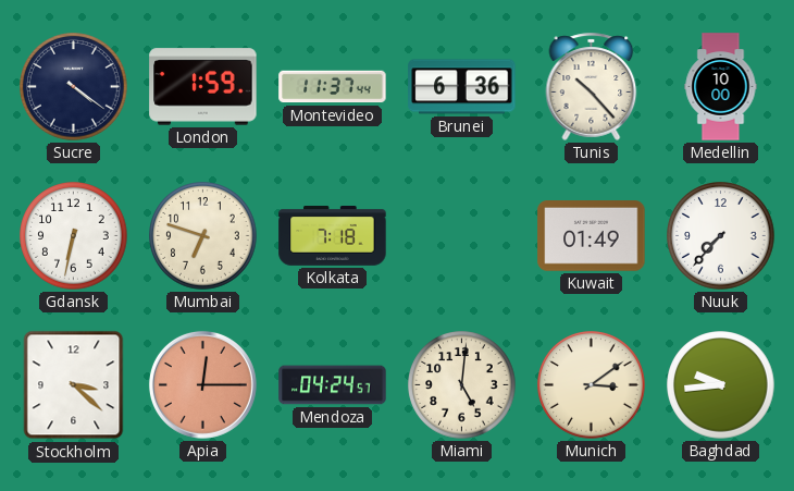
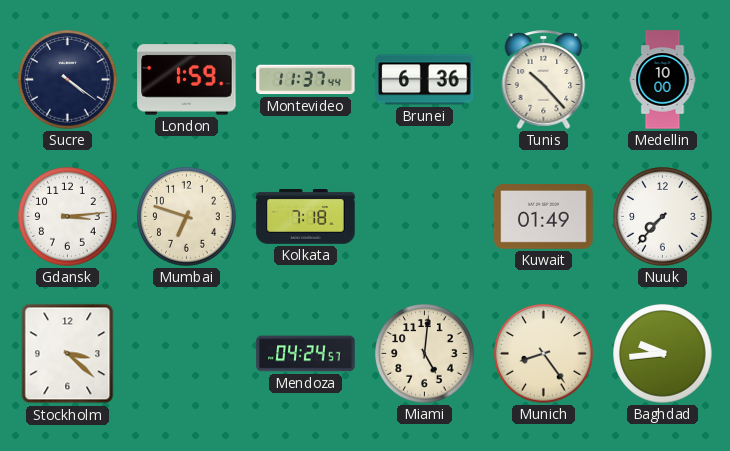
Gdansk: 6:32 -> 3:14 (68, 217)
Apia: 12:15 -> none (202, 384)
Munich: 3:09 -> 8:24 (544, 354)
